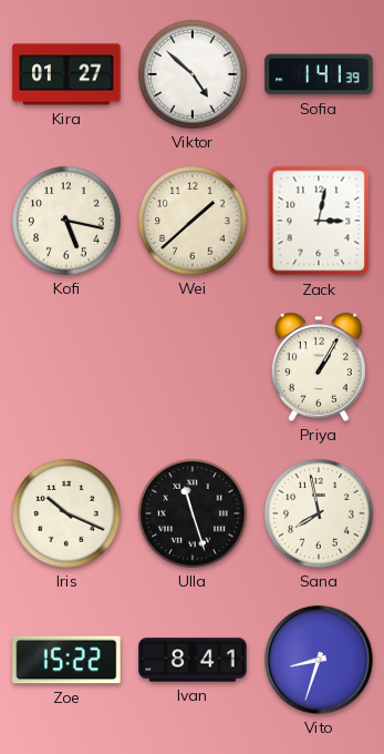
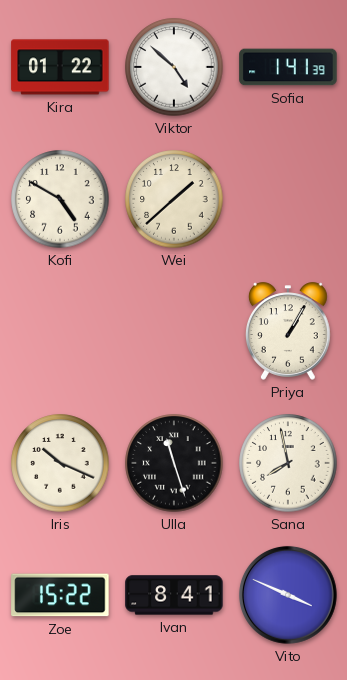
Kira: 01:27 -> 01:22 (60, 67)
Kofi: 5:17 -> 4:50 (60, 199)
Zack: 3:02 -> none (319, 221)
Vito: 8:33 -> 3:49 (288, 595)
